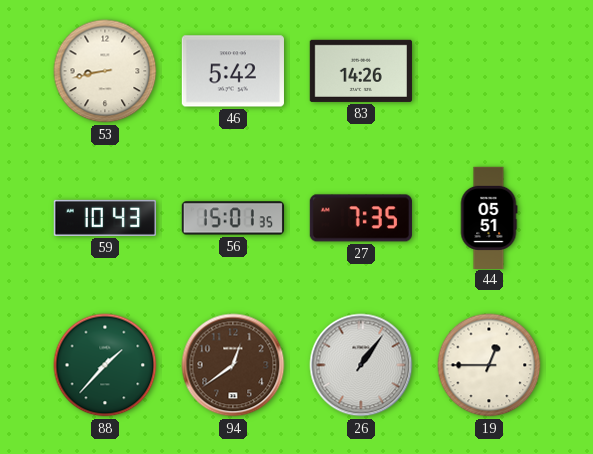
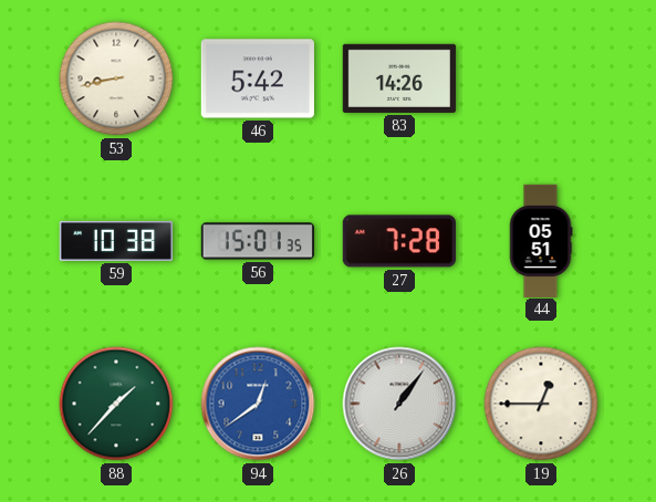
59: 10:43 -> 10:38 (116, 241)
27: 7:35 -> 7:28 (399, 241)
94 dial: brown -> blue (258, 404)
